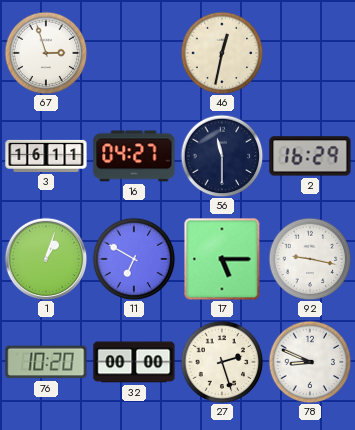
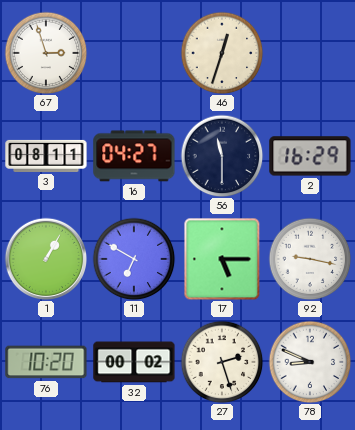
46: 12:32 -> 12:33 (222, 53)
3: 16:11 -> 08:11 (46, 156)
1: 1:03 -> 1:05 (45, 258)
32: 00:00 -> 00:02 (134, 362)
